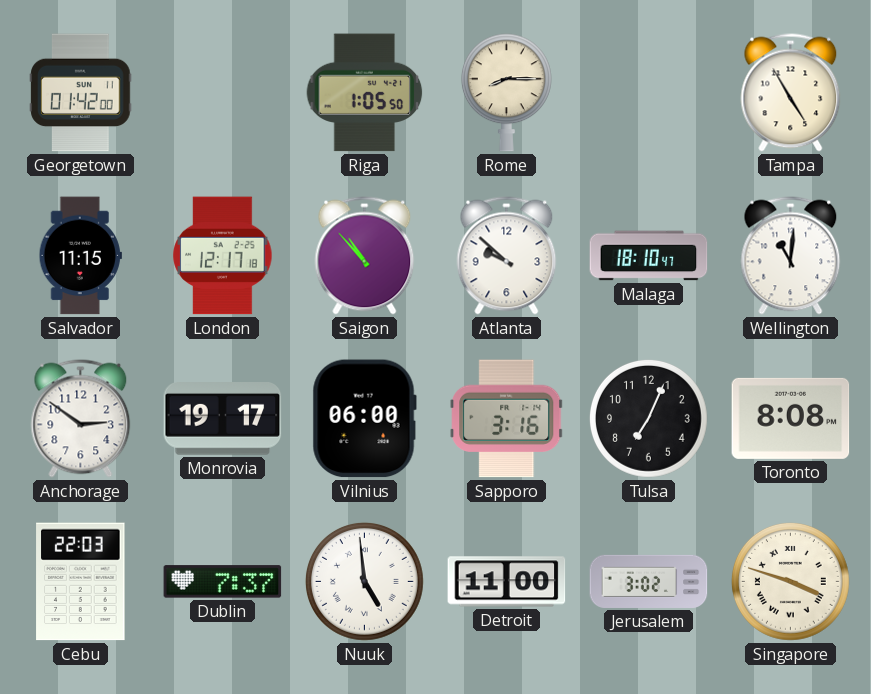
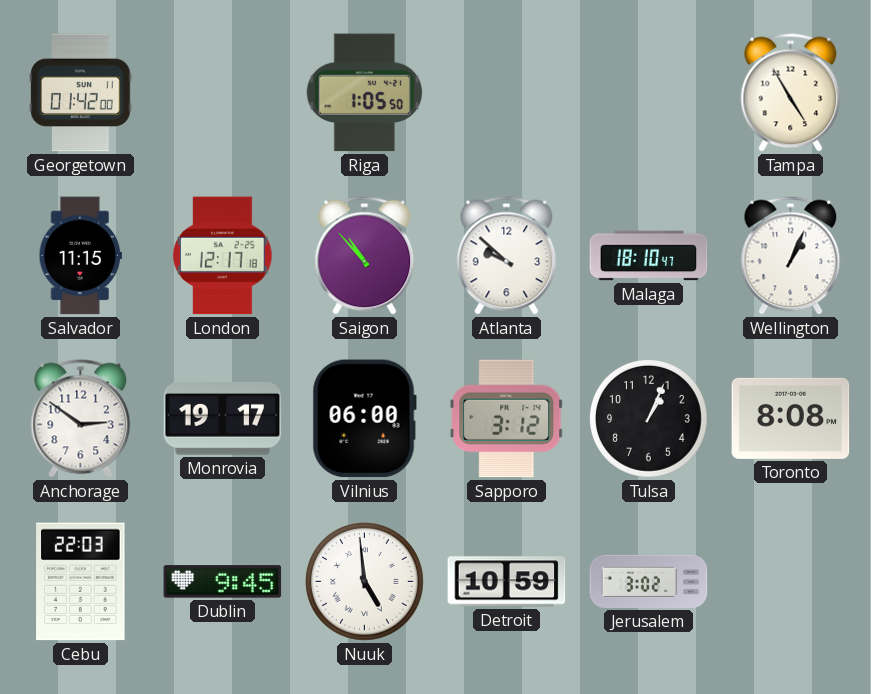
Rome: 8:15 -> none (506, 93)
Wellington: 11:01 -> 1:04 (791, 256)
Sapporo: 3:16 -> 3:12 (507, 419)
Tulsa: 7:04 -> 1:04 (648, 418)
Dublin: 7:37 -> 9:45 (223, 582)
Detroit: 11:00 -> 10:59 (507, 582)
Singapore: 3:48 -> none (790, 581)
